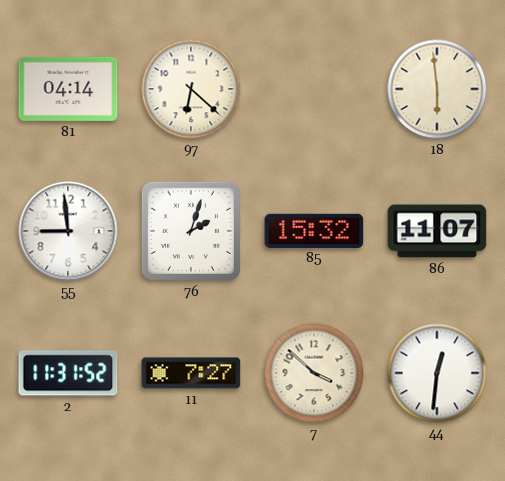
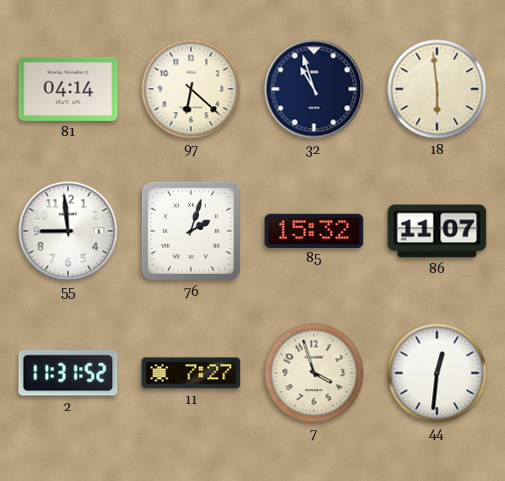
32: none -> 10:57 (314, 89)
7: 3:52 -> 3:57 (314, 373)
